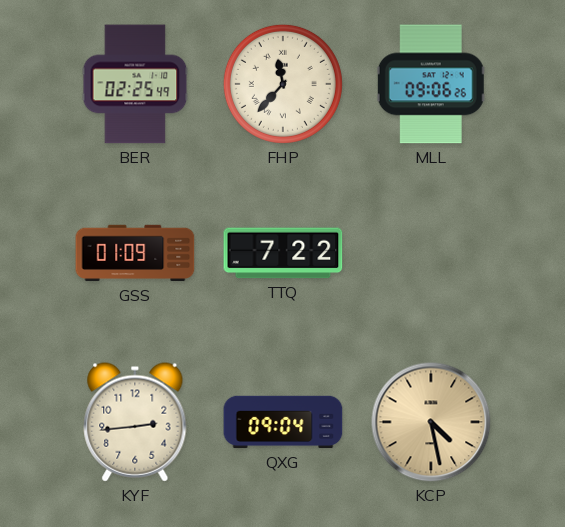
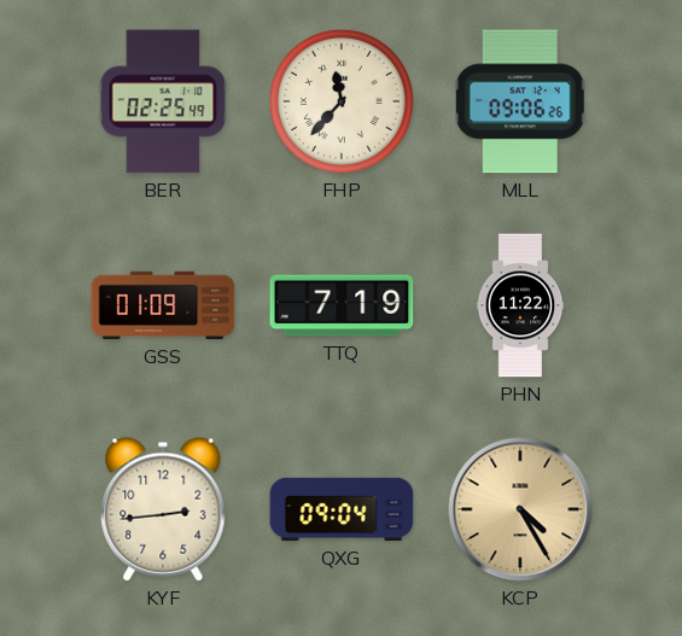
TTQ: 7:22 -> 7:19 (342, 305)
PHN: none -> 11:22 (520, 305)
KCP: 4:28 -> 4:25 (520, 509)
